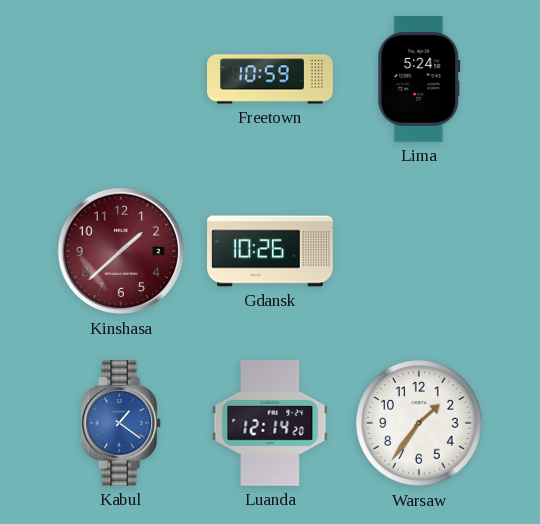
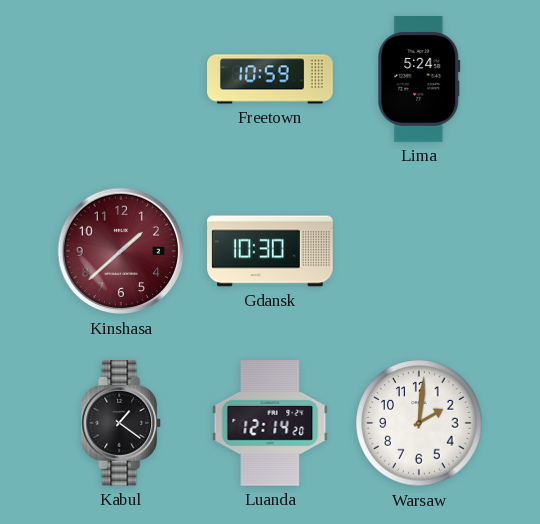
Gdansk: 10:26 -> 10:30 (270, 251)
Kabul dial: blue -> black (122, 424)
Warsaw: 1:36 -> 2:01 (419, 423)
